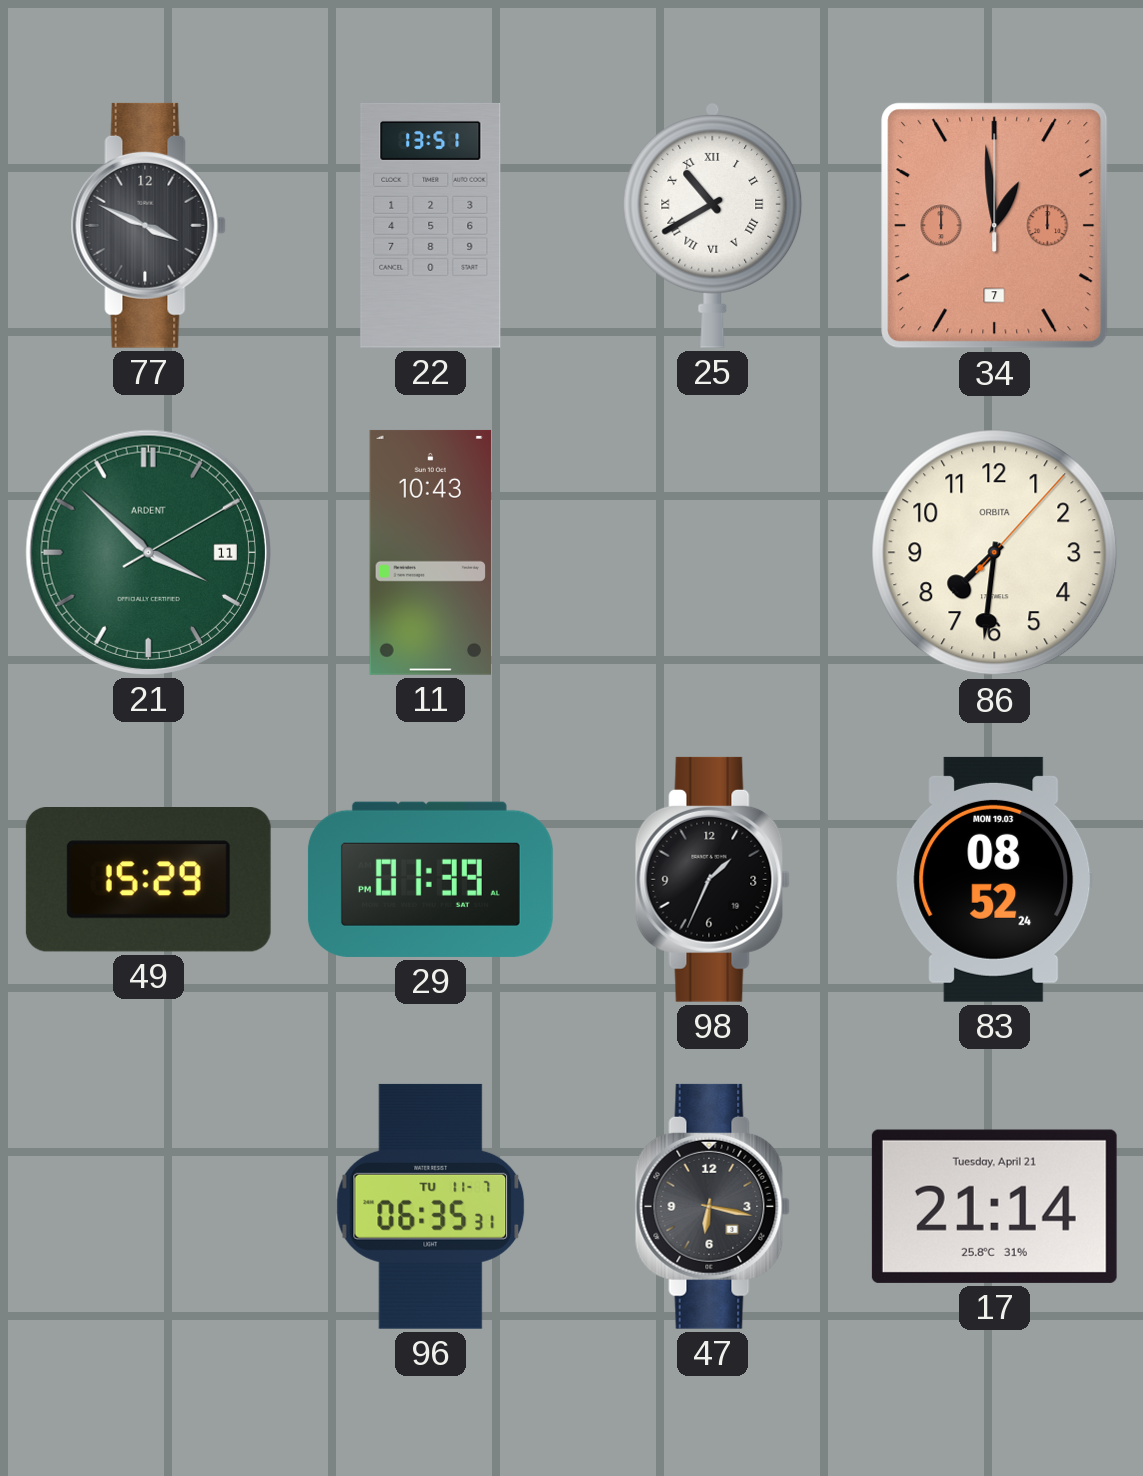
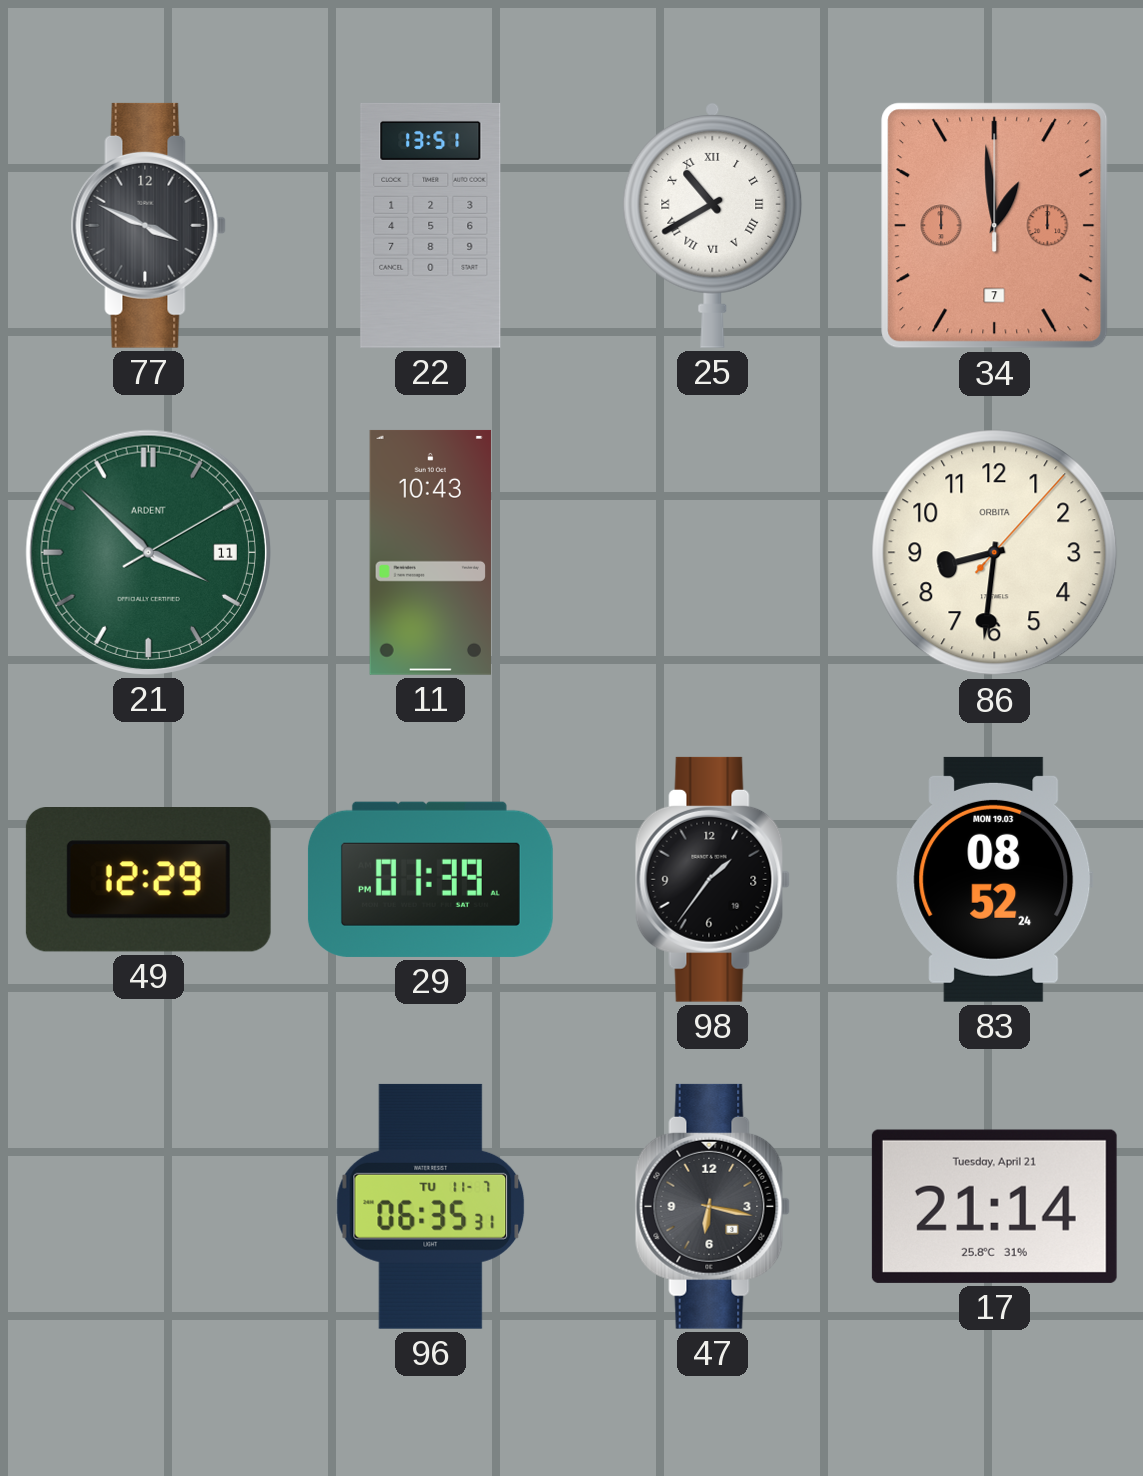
86: 7:31 -> 8:31 (995, 553)
49: 15:29 -> 12:29 (148, 880)
98: 1:34 -> 1:36 (712, 879)
